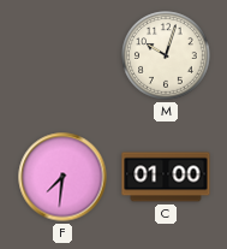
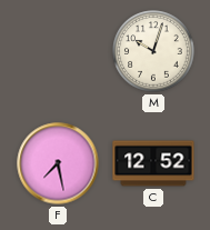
F: 7:31 -> 7:28 (58, 163)
C: 01:00 -> 12:52 (153, 163)
